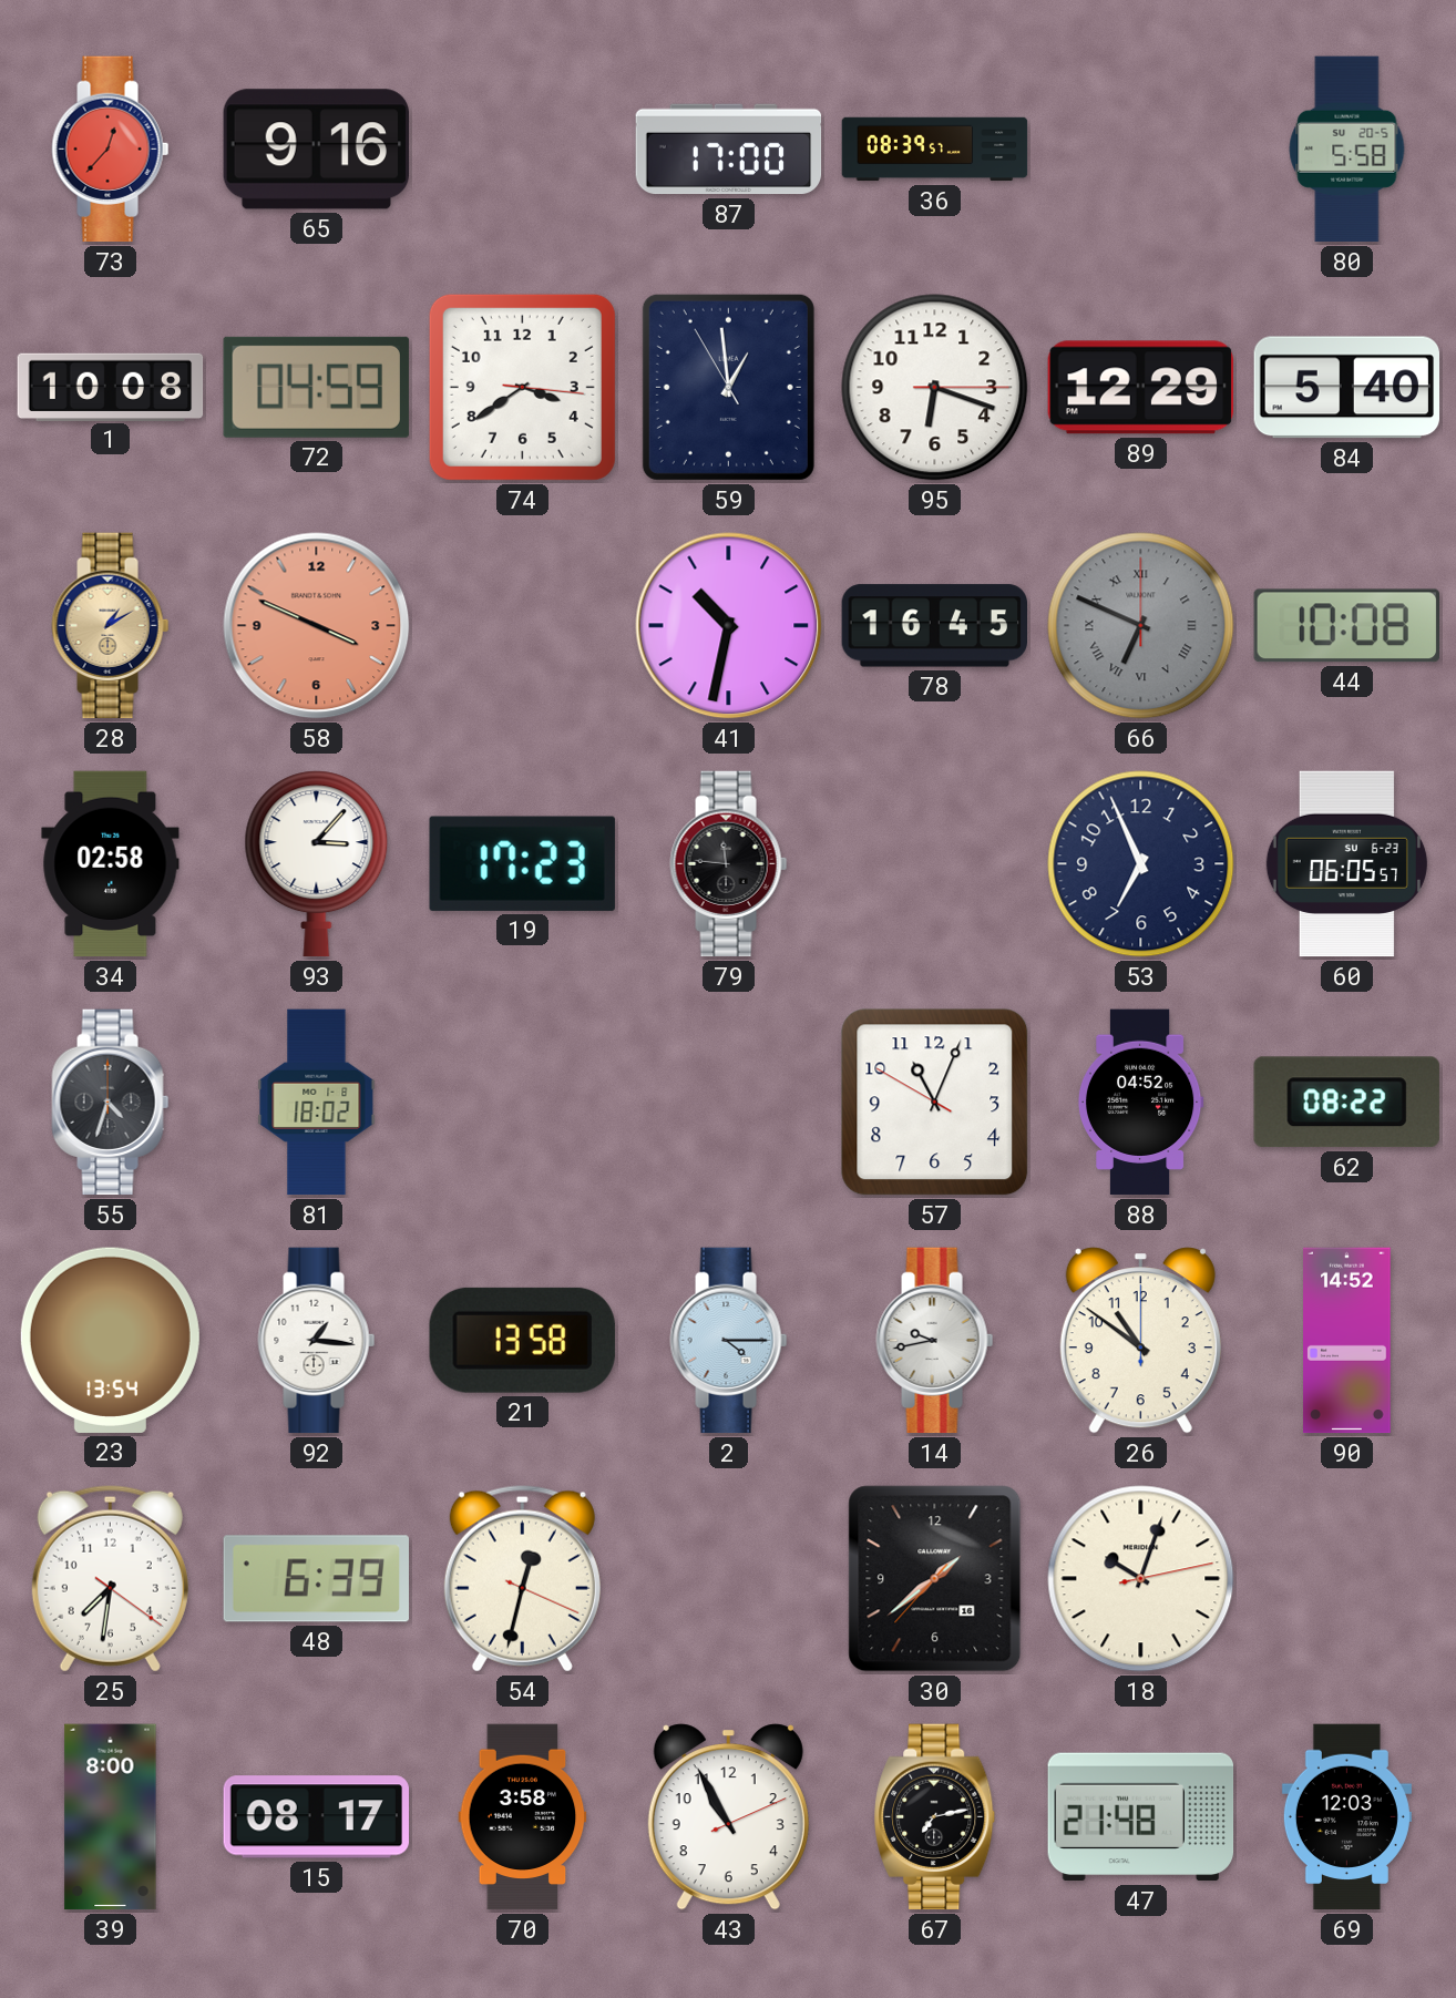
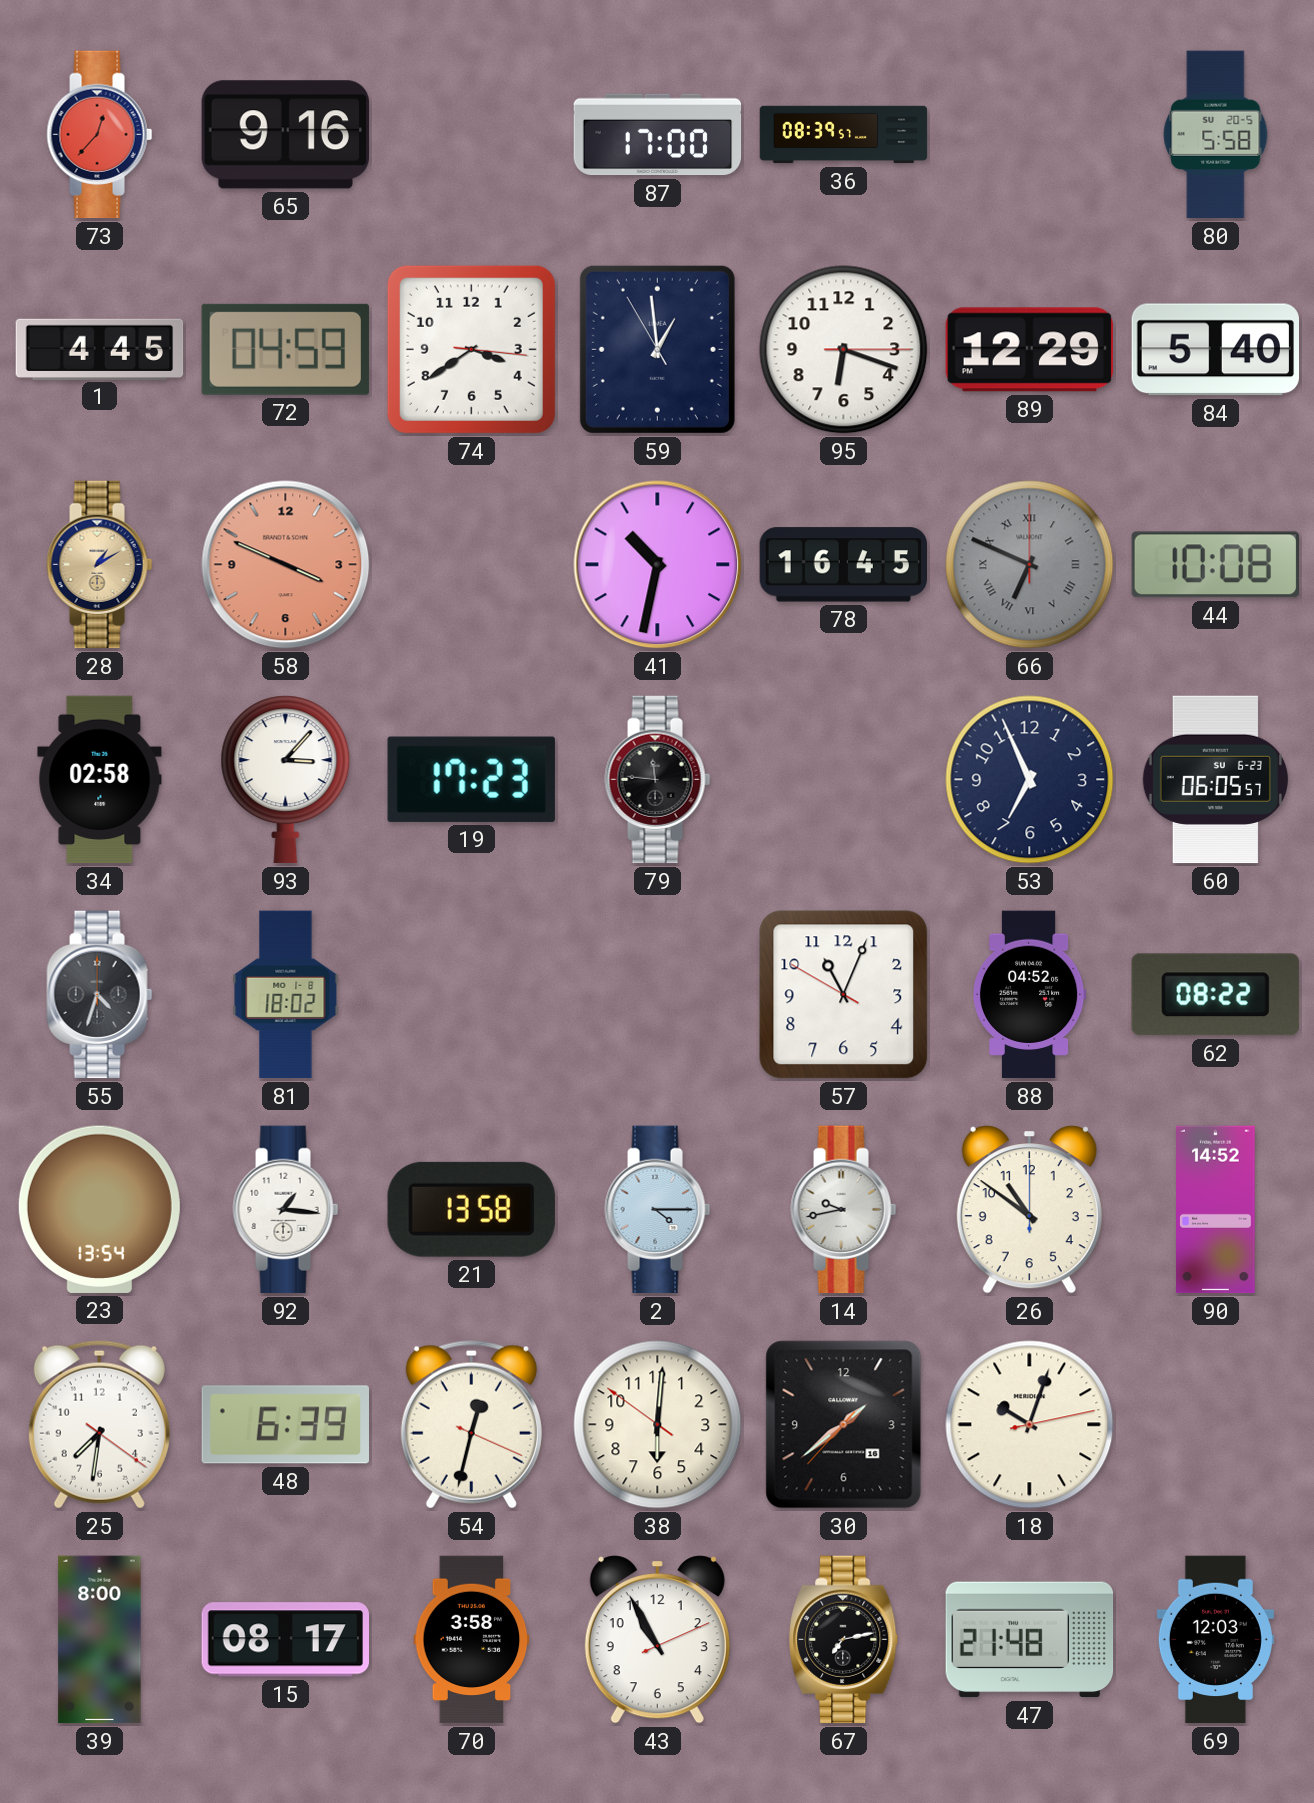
1: 10:08 -> 4:45 (100, 349)
38: none -> 6:00 (658, 1425)
